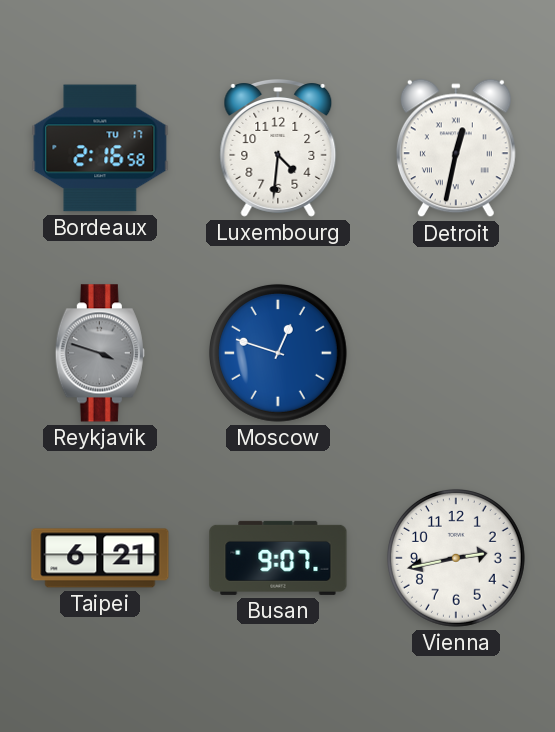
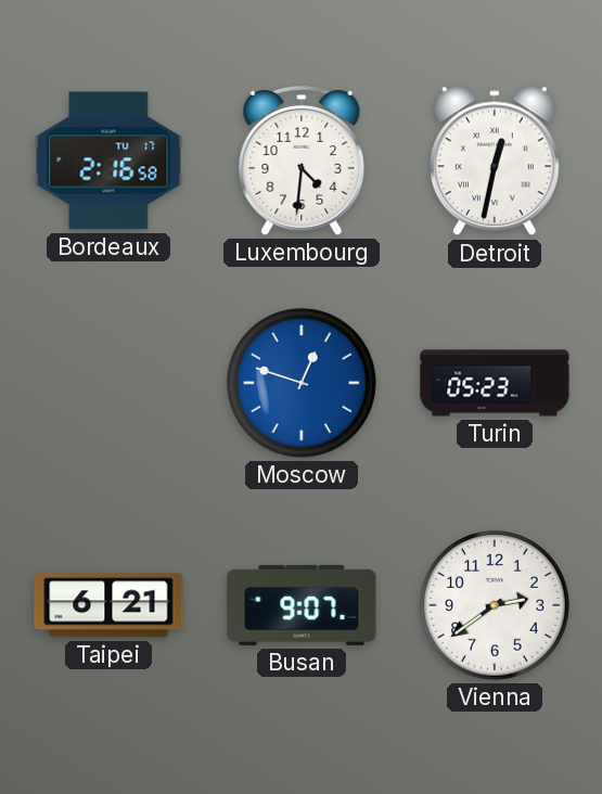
Reykjavik: 3:48 -> none (100, 353)
Turin: none -> 05:23 (495, 383)
Vienna: 2:43 -> 2:39 (495, 605)
